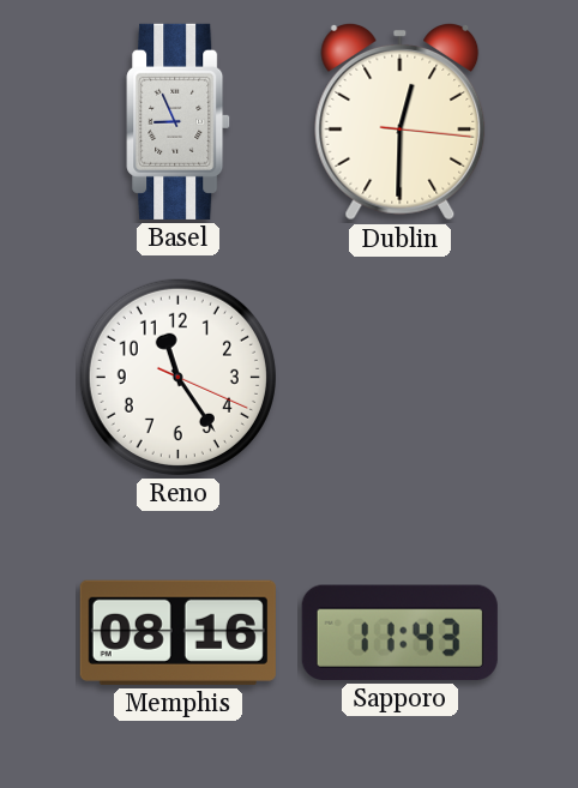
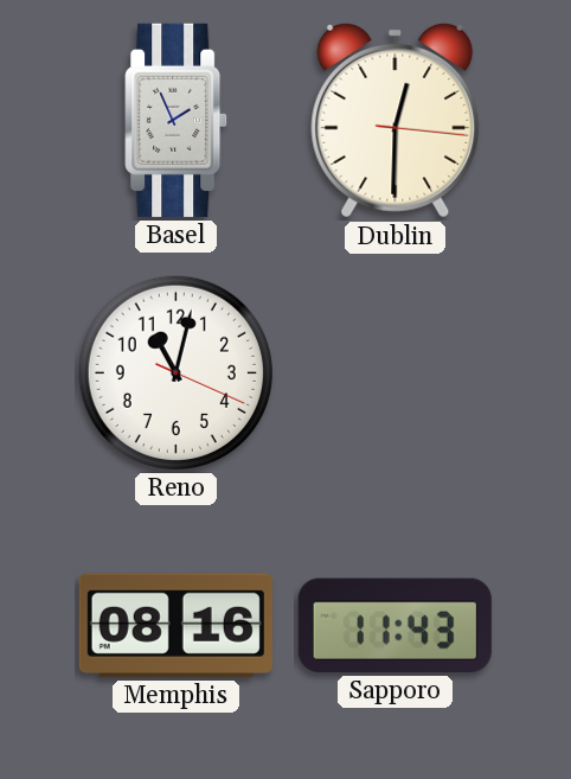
Basel: 8:56 -> 1:56 (177, 120)
Reno: 11:24 -> 11:02 (175, 372)
